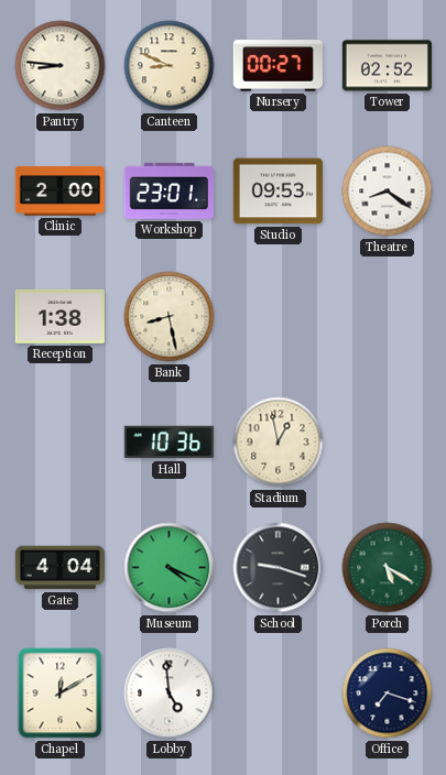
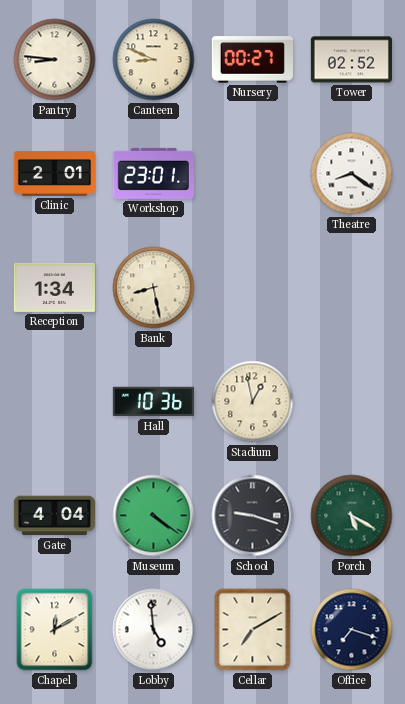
Clinic: 2:00 -> 2:01 (54, 174)
Studio: 09:53 -> none (278, 192)
Reception: 1:38 -> 1:34 (54, 287)
Museum: 4:19 -> 4:21 (154, 516)
Cellar: none -> 7:10 (253, 630)
